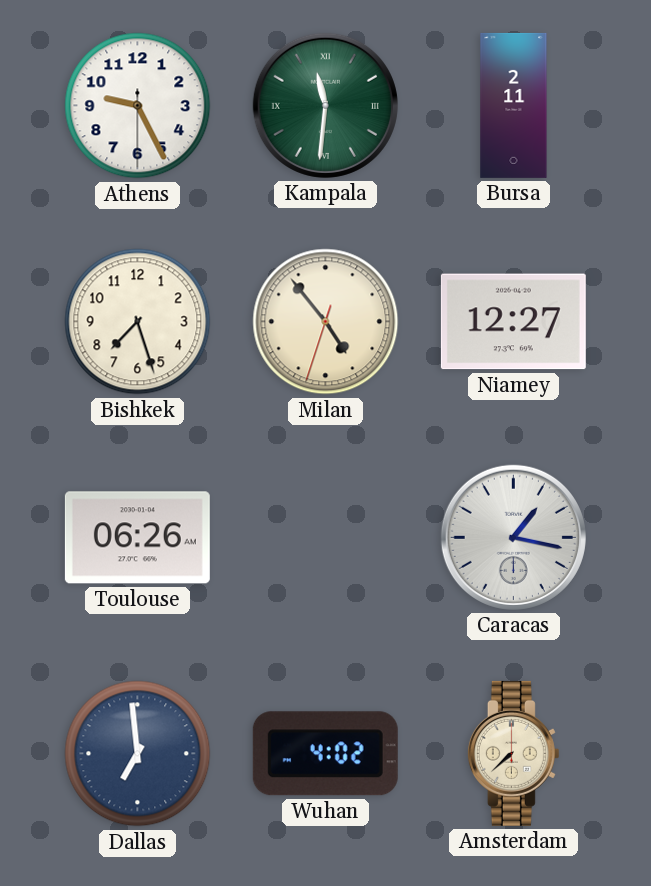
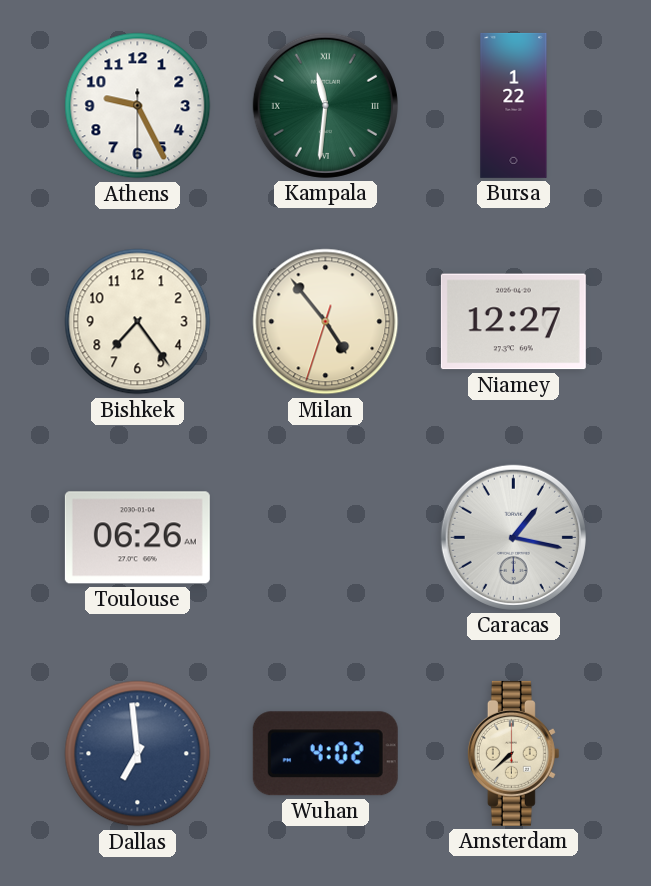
Bursa: 2:11 -> 1:22 (514, 105)
Bishkek: 7:27 -> 7:24 (138, 322)
